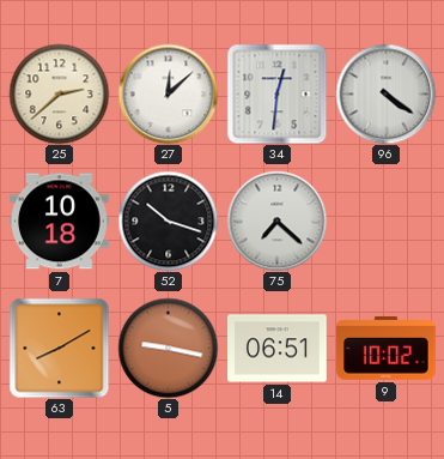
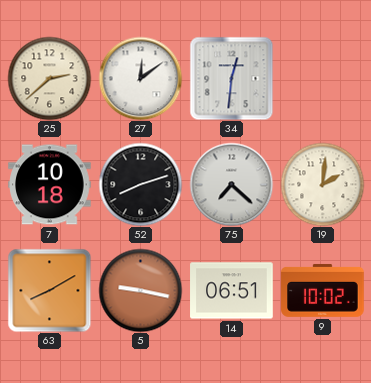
27: 12:08 -> 12:09 (140, 78)
96: 4:21 -> none (385, 93)
52: 10:18 -> 8:12 (140, 184)
19: none -> 2:01 (322, 184)
